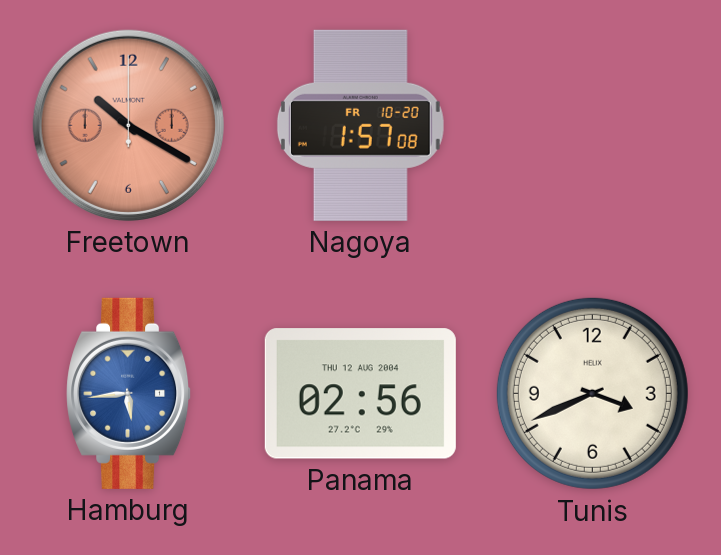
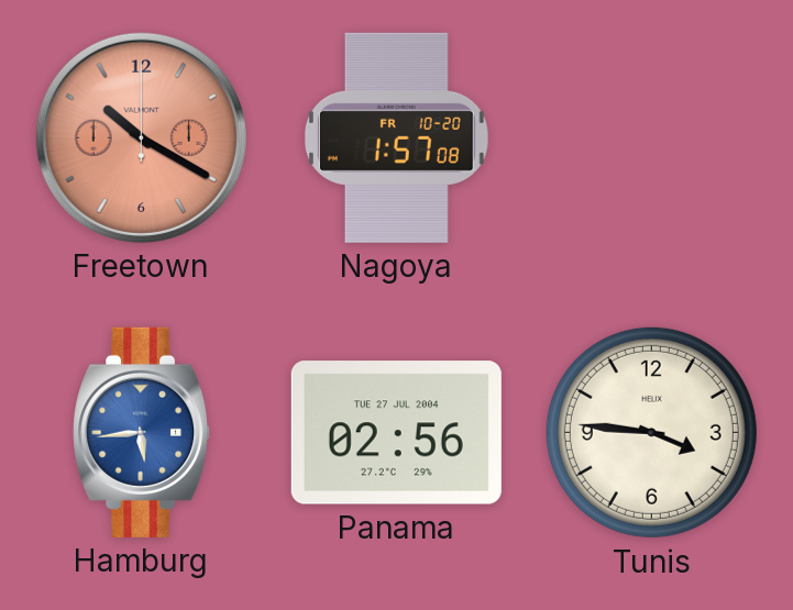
Panama date: THU 12 AUG 2004 -> TUE 27 JUL 2004 (396, 433)
Tunis: 3:41 -> 3:46 (651, 432)
